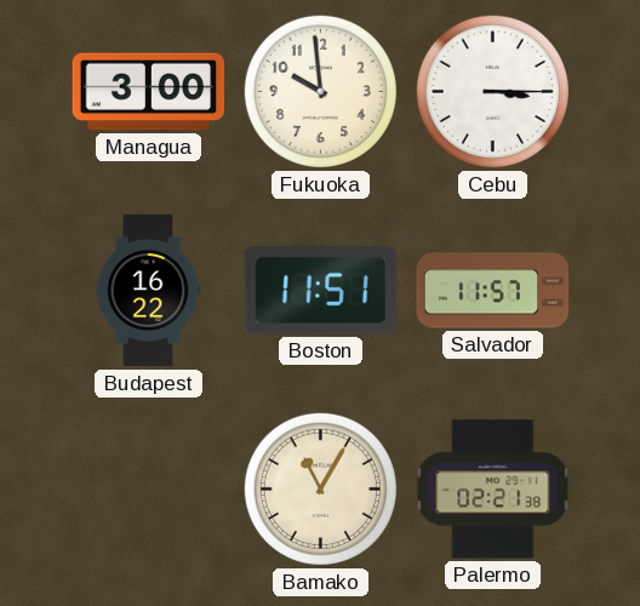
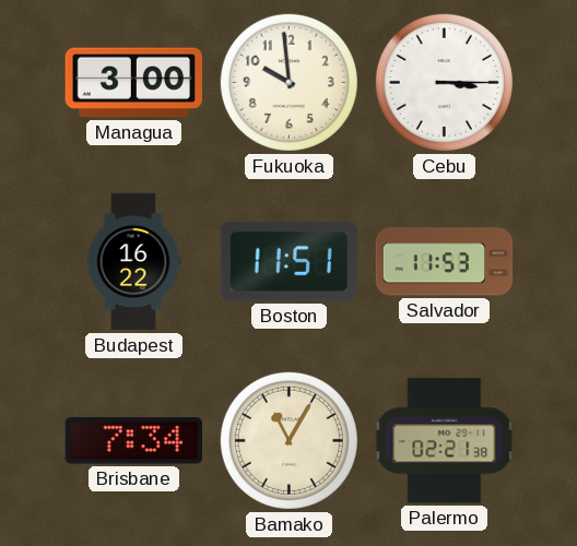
Salvador: 11:57 -> 11:53 (445, 262)
Brisbane: none -> 7:34 (134, 441)
